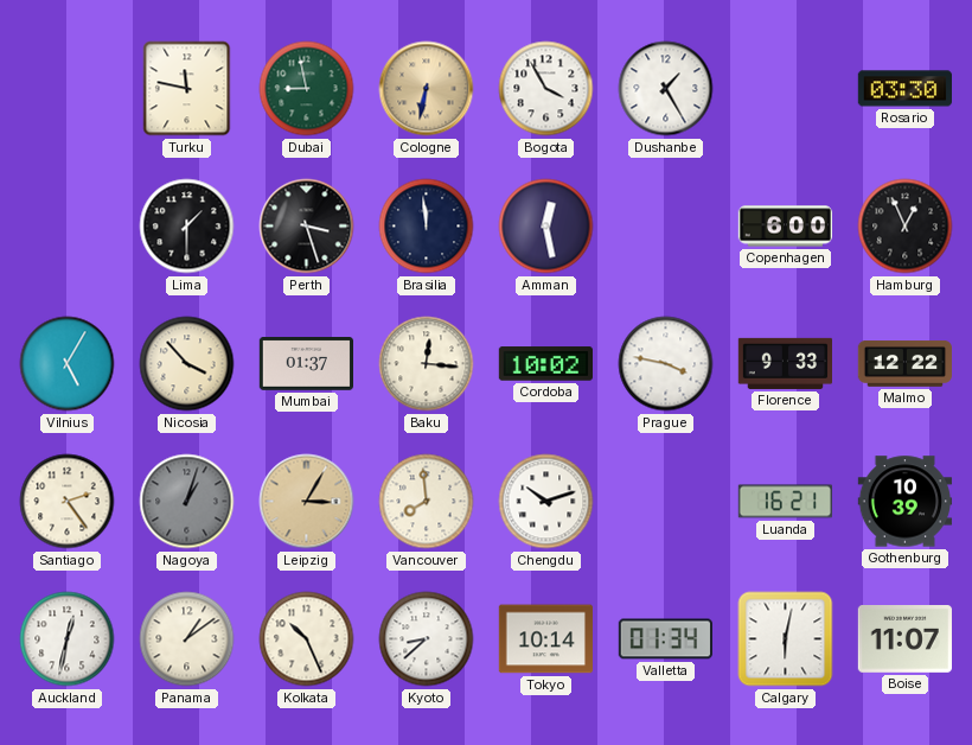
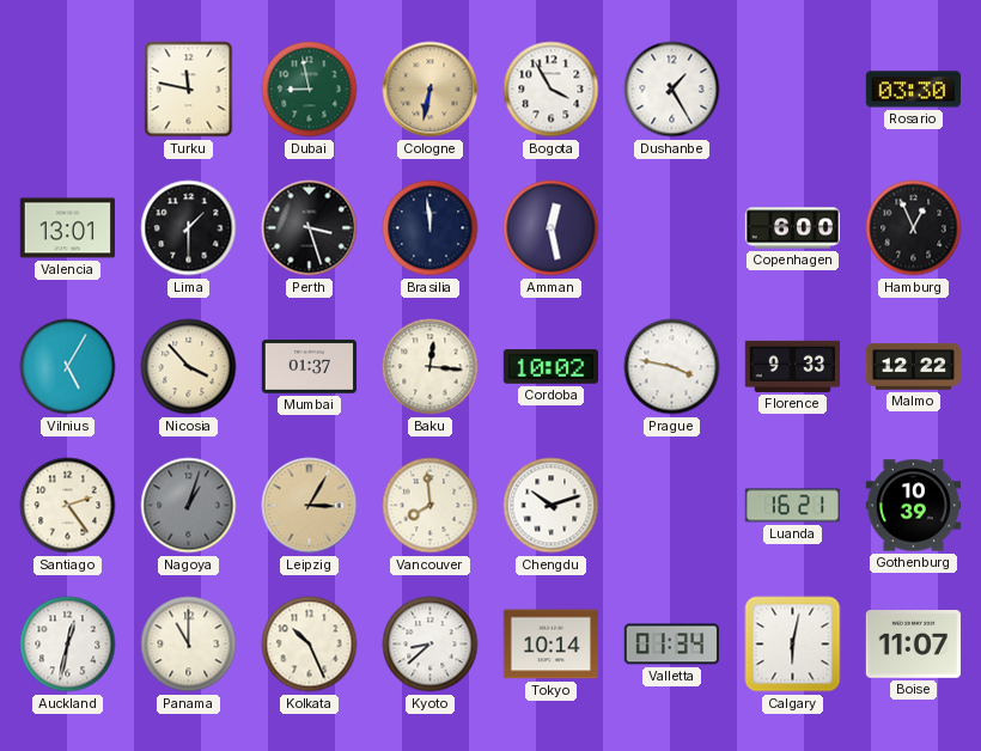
Valencia: none -> 13:01 (67, 228)
Panama: 1:09 -> 11:00 (189, 645)
